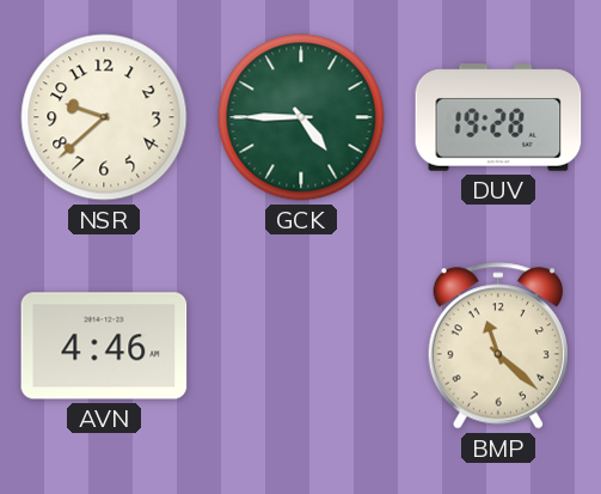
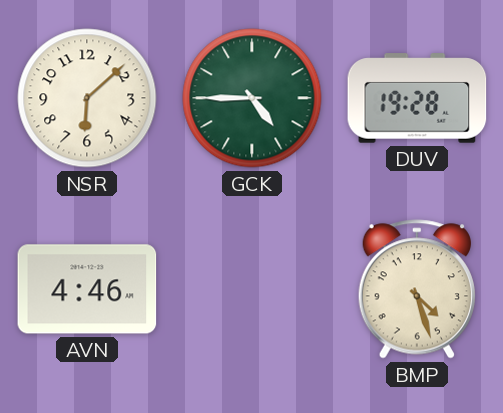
NSR: 9:38 -> 6:08 (87, 98)
BMP: 11:22 -> 4:27 (417, 289)
